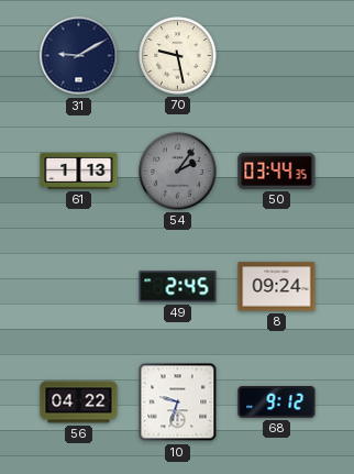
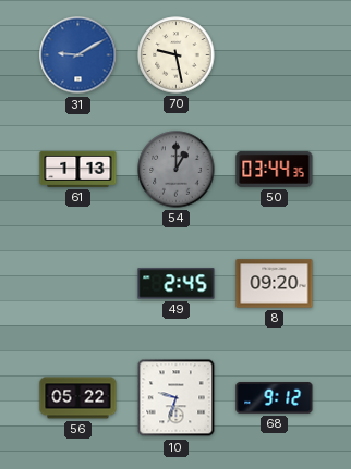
31 dial: navy -> blue (78, 55)
54: 2:06 -> 1:00 (177, 170)
8: 09:24 -> 09:20 (275, 284)
56: 04:22 -> 05:22 (78, 398)
